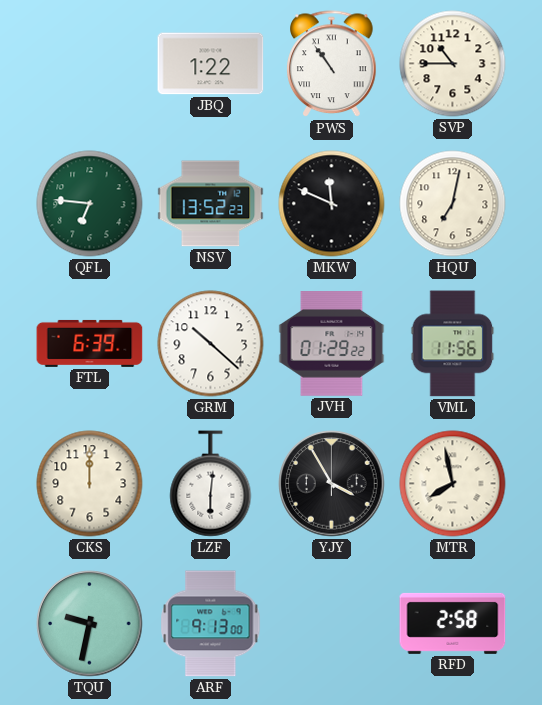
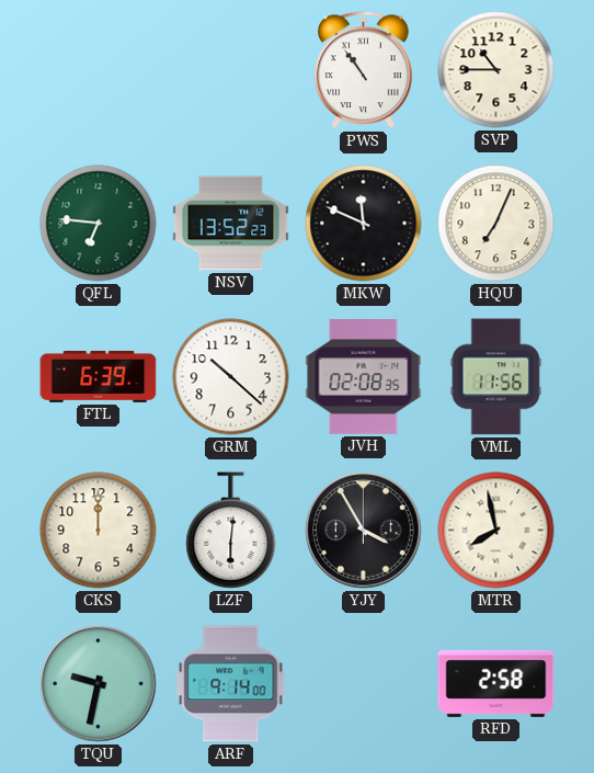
JBQ: 1:22 -> none (211, 64)
HQU: 7:02 -> 7:04 (496, 224)
JVH: 01:29 -> 02:08 (364, 377)
ARF: 9:13 -> 9:14 (231, 684)
